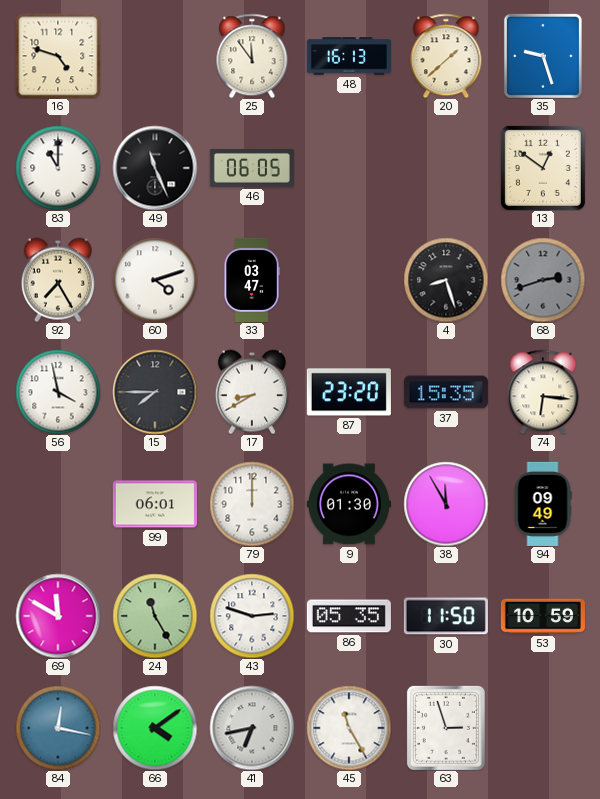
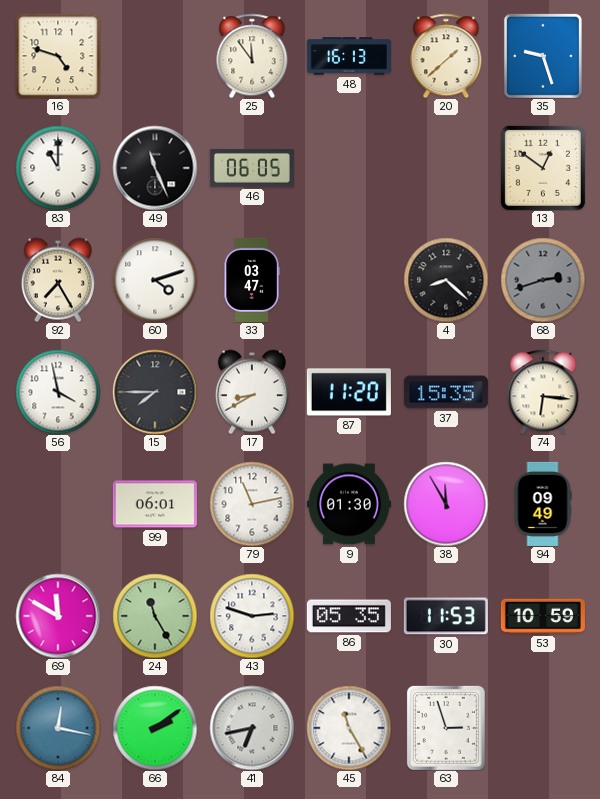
4: 8:27 -> 8:22 (446, 280)
87: 23:20 -> 11:20 (349, 392)
79: 12:00 -> 11:13 (252, 504)
30: 11:50 -> 11:53 (446, 616)
66: 4:09 -> 2:09 (155, 728)
